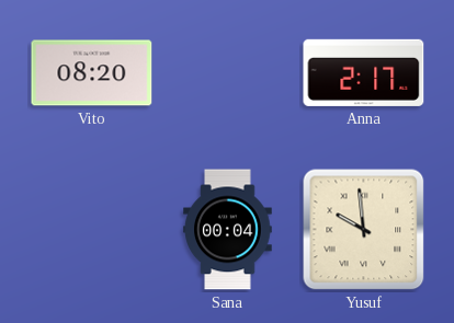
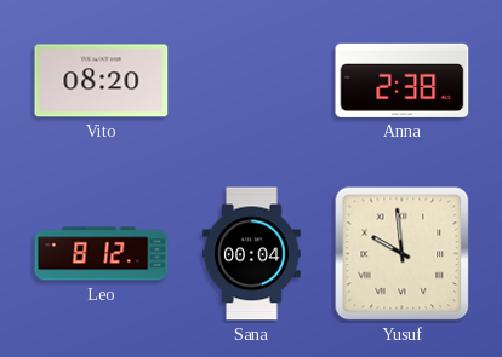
Anna: 2:17 -> 2:38 (403, 80)
Leo: none -> 8:12 (102, 254)
